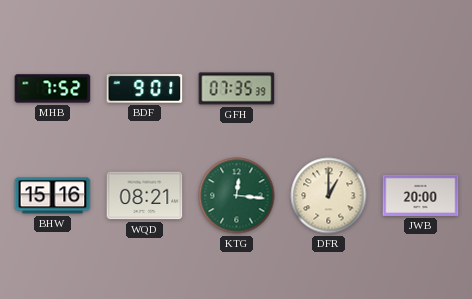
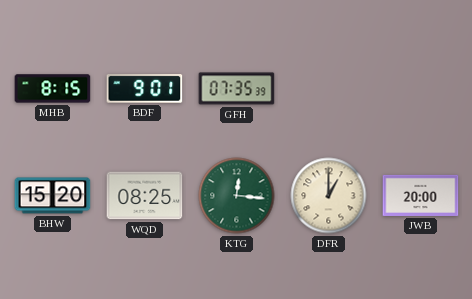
MHB: 7:52 -> 8:15 (53, 89)
BHW: 15:16 -> 15:20 (53, 196)
WQD: 08:21 -> 08:25 (145, 196)
